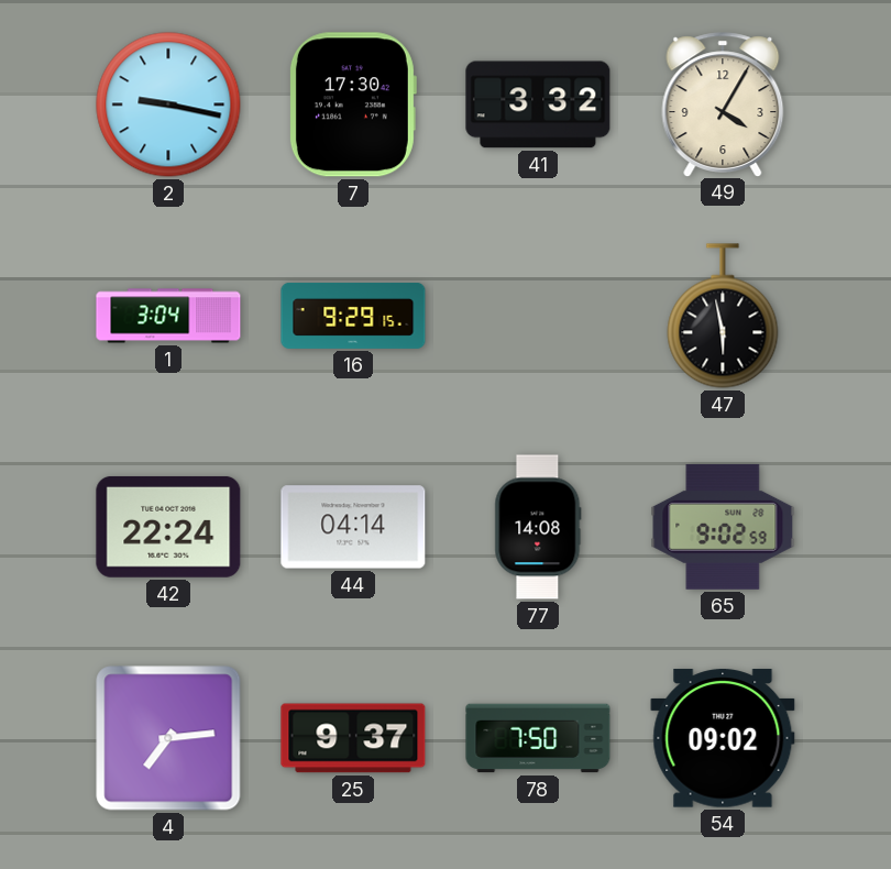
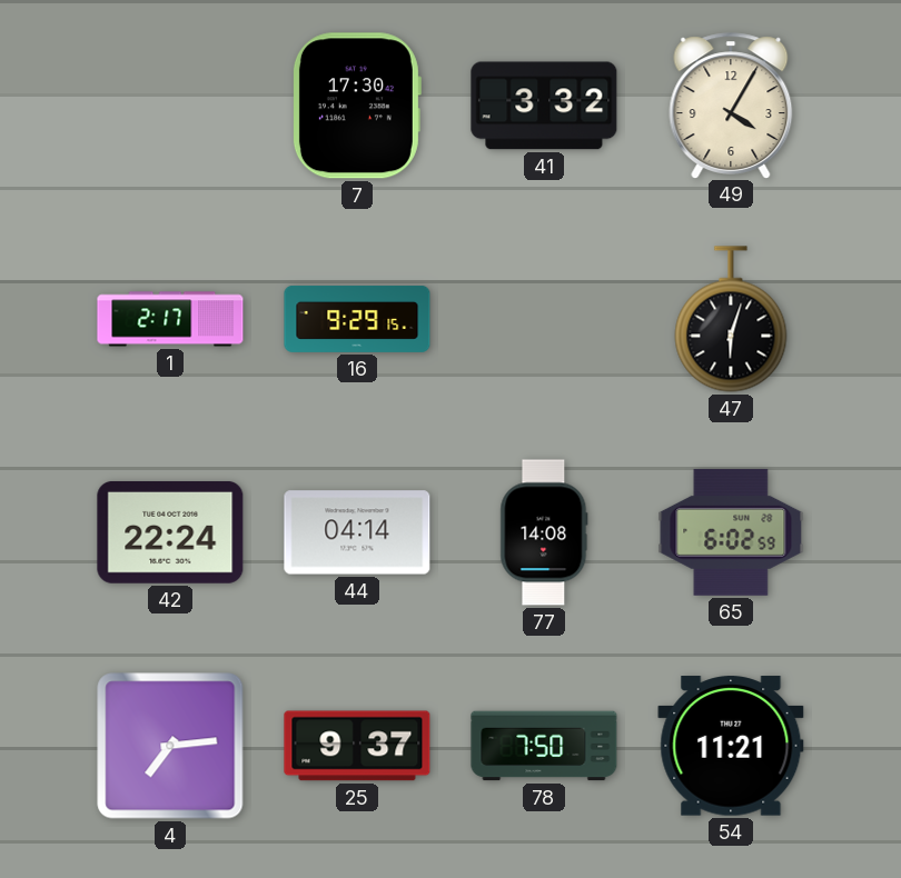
2: 9:17 -> none (168, 105)
1: 3:04 -> 2:17 (170, 319)
47: 5:58 -> 6:03 (731, 319)
65: 9:02 -> 6:02 (731, 532)
54: 09:02 -> 11:21 (731, 746)
